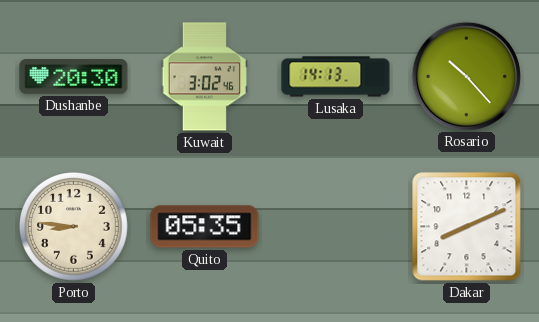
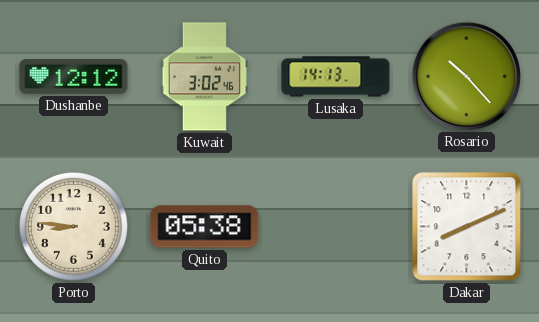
Dushanbe: 20:30 -> 12:12 (74, 77)
Quito: 05:35 -> 05:38 (205, 227)
